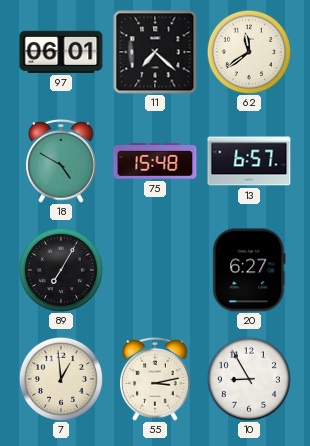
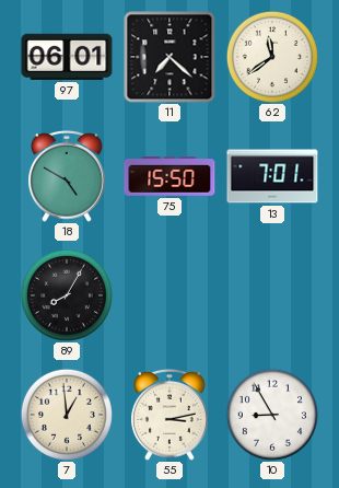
75: 15:48 -> 15:50 (169, 177)
13: 6:57 -> 7:01 (272, 176)
89: 7:05 -> 8:05 (67, 295)
20: 6:27 -> none (249, 270)
